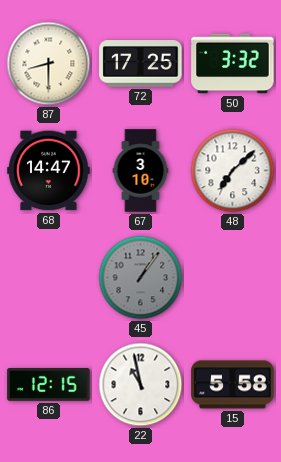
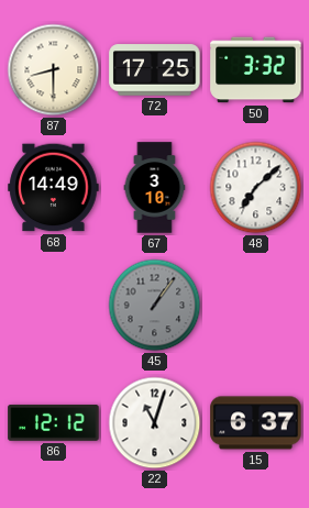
68: 14:47 -> 14:49 (54, 188)
86: 12:15 -> 12:12 (54, 423)
22: 10:58 -> 11:03 (155, 423)
15: 5:58 -> 6:37 (256, 423)
